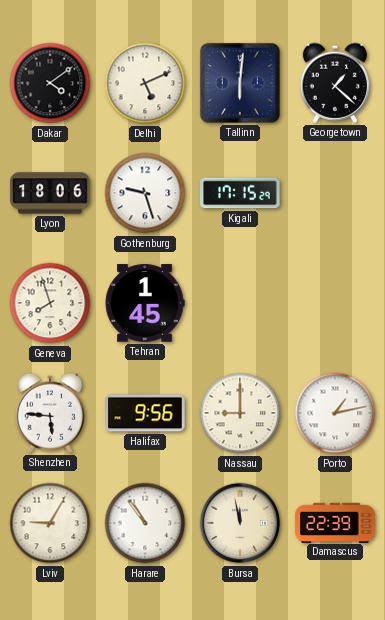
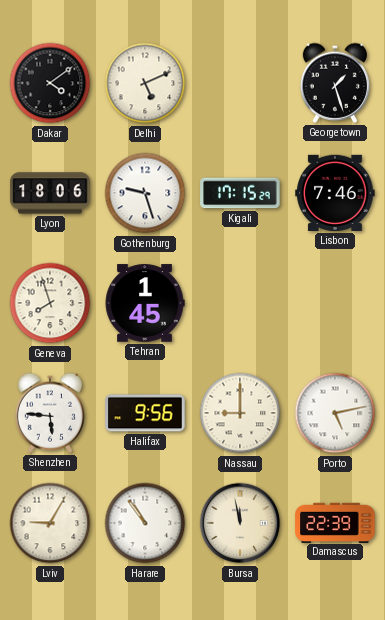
Tallinn: 6:01 -> none (240, 83)
Georgetown: 1:22 -> 1:27 (334, 83)
Lisbon: none -> 7:46 (335, 193)
Porto: 1:13 -> 5:13 (335, 413)
